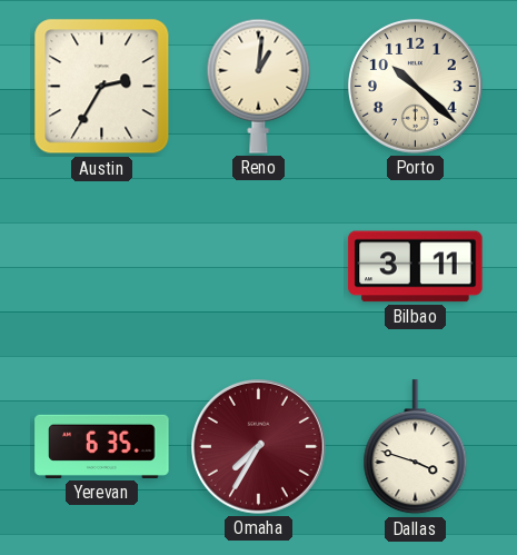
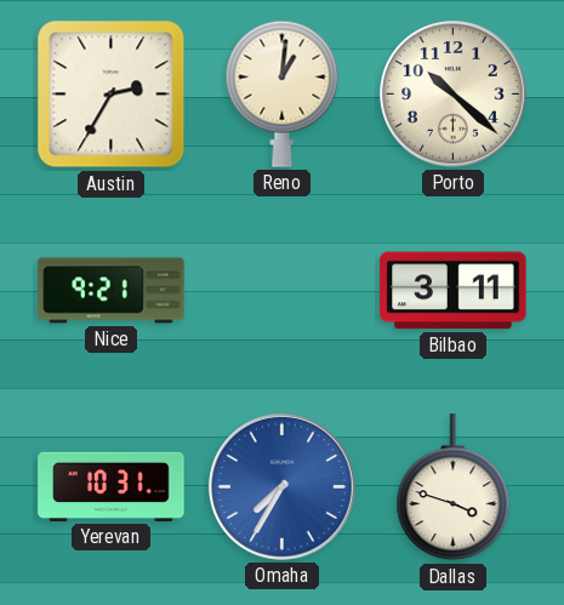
Nice: none -> 9:21 (112, 291)
Yerevan: 6:35 -> 10:31 (112, 486)
Omaha dial: burgundy -> blue (283, 487)
